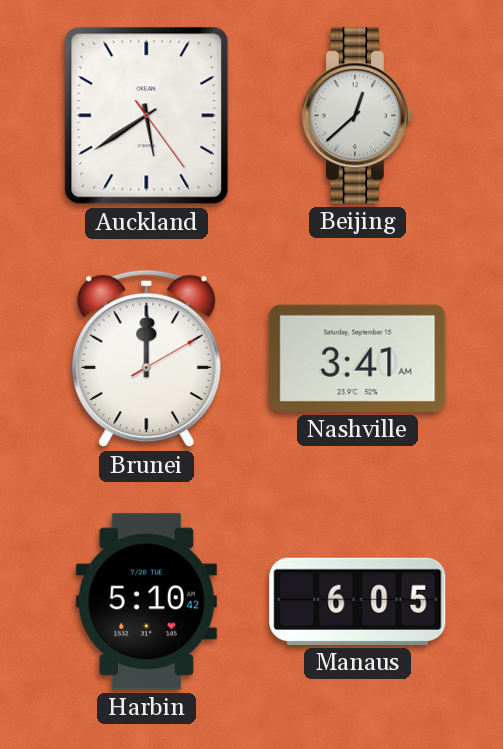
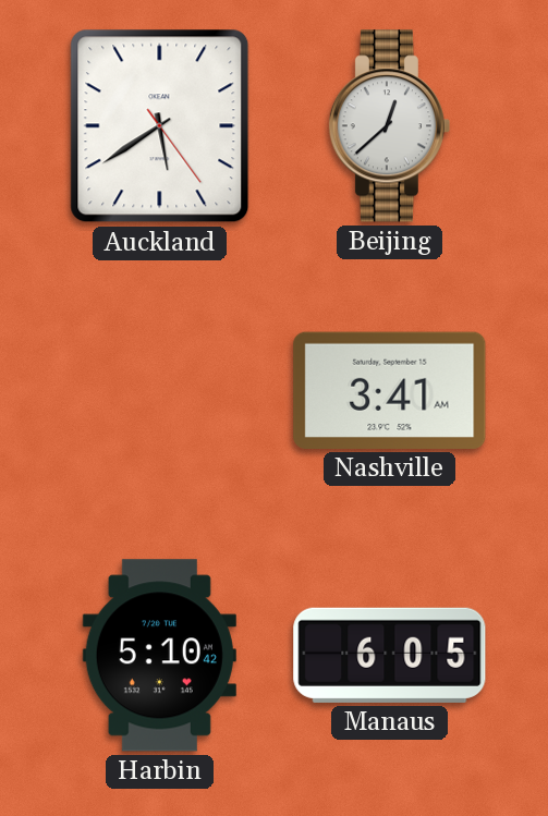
Brunei: 12:00 -> none (147, 359)
